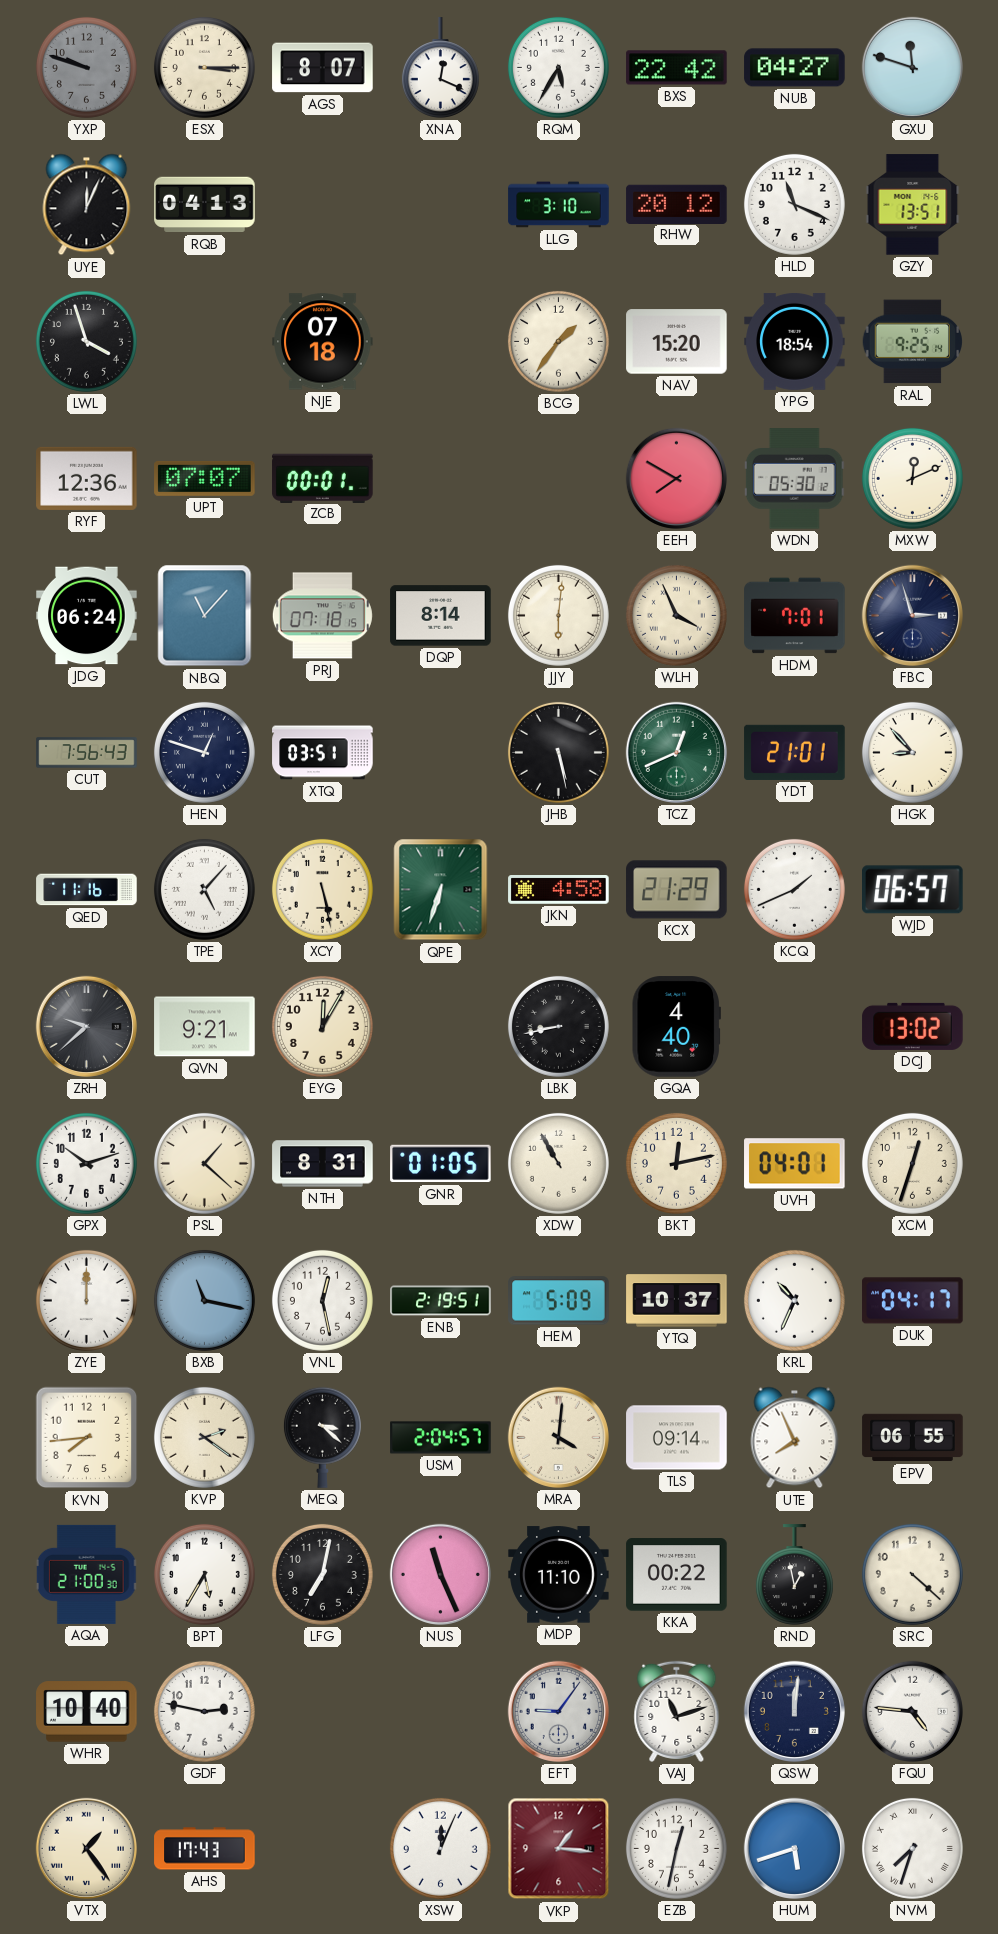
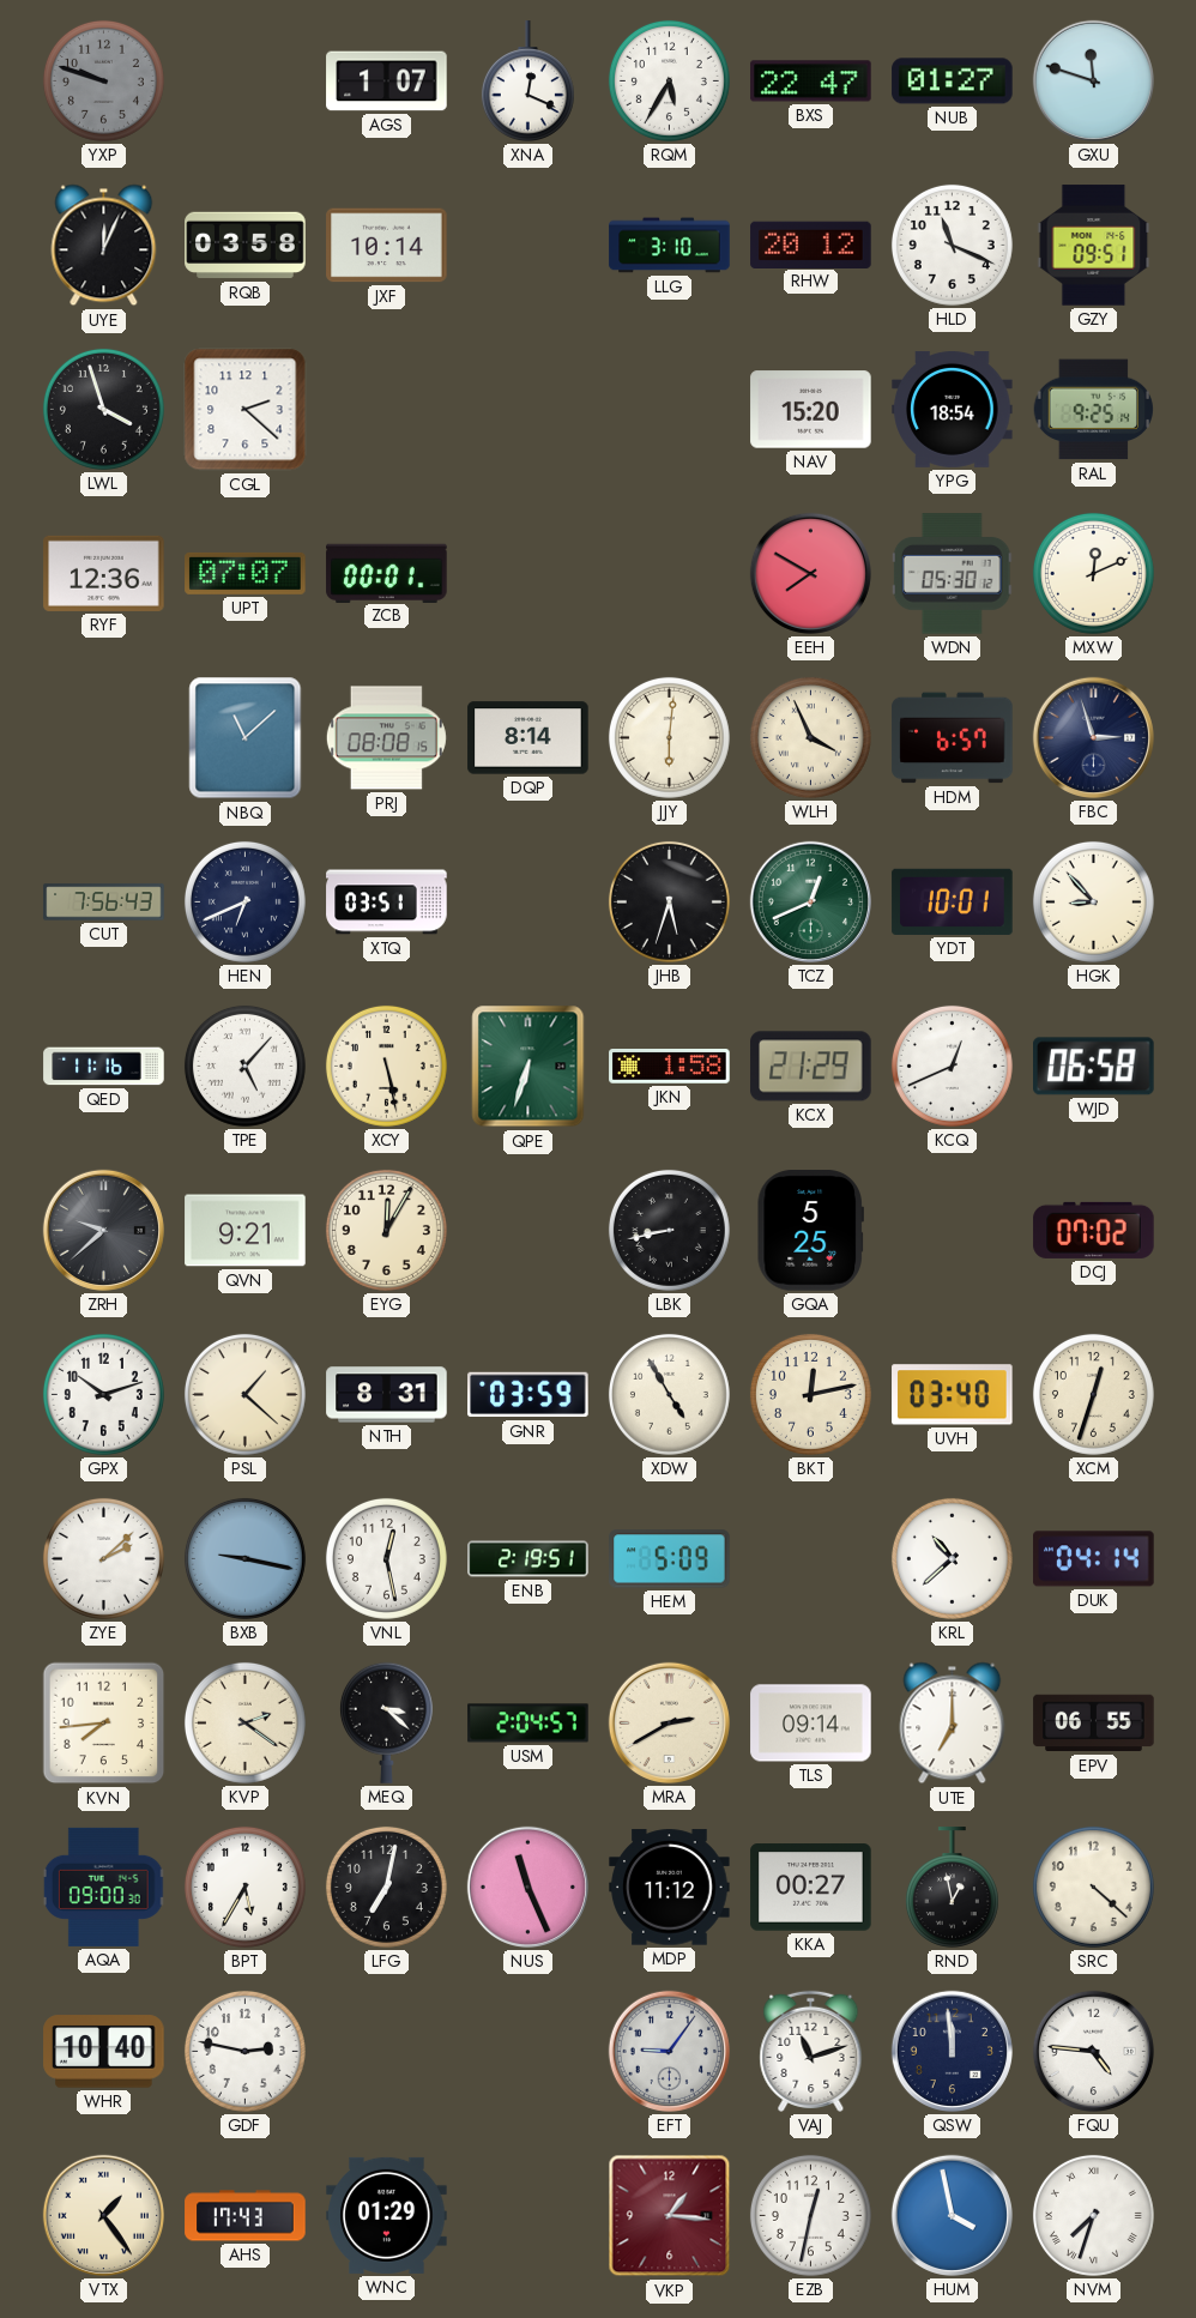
ESX: 3:15 -> none (204, 67)
AGS: 8:07 -> 1:07 (387, 82)
BXS: 22:42 -> 22:47 (811, 82)
NUB: 04:27 -> 01:27 (953, 82)
RQB: 04:13 -> 03:58 (246, 246)
JXF: none -> 10:14 (387, 246)
GZY: 13:51 -> 09:51 (1094, 246)
CGL: none -> 2:22 (246, 410)
NJE: 07:18 -> none (323, 342)
BCG: 1:36 -> none (558, 341)
JDG: 06:24 -> none (87, 616)
NBQ: 11:07 -> 11:08 (246, 738)
PRJ: 07:18 -> 08:08 (386, 738)
HDM: 7:01 -> 6:57 (953, 738)
HEN: 12:48 -> 6:41 (244, 901)
JHB: 5:28 -> 5:33 (669, 901)
YDT: 21:01 -> 10:01 (953, 901)
JKN: 4:58 -> 1:58 (670, 1067)
KCQ: 1:41 -> 12:41 (952, 1066)
WJD: 06:57 -> 06:58 (1094, 1067)
GQA: 4:40 -> 5:25 (810, 1231)
DCJ: 13:02 -> 07:02 (1094, 1230)
GNR: 01:05 -> 03:59 (528, 1395)
XDW: 10:55 -> 4:55 (669, 1394)
UVH: 04:01 -> 03:40 (953, 1395)
ZYE: 12:00 -> 2:08 (103, 1558)
BXB: 11:17 -> 9:17 (244, 1558)
YTQ: 10:37 -> none (677, 1301)
KRL: 10:34 -> 10:38 (952, 1558)
DUK: 04:17 -> 04:14 (1094, 1559)
MRA: 4:01 -> 2:40 (669, 1722)
UTE: 7:56 -> 7:00 (953, 1724)
AQA: 21:00 -> 09:00 (104, 1887)
MDP: 11:10 -> 11:12 (670, 1888)
KKA: 00:22 -> 00:27 (811, 1888)
QSW: 12:01 -> 11:59 (952, 2051)
WNC: none -> 01:29 (387, 2215)
XSW: 12:04 -> none (440, 1848)
HUM: 5:42 -> 3:58 (952, 2215)
